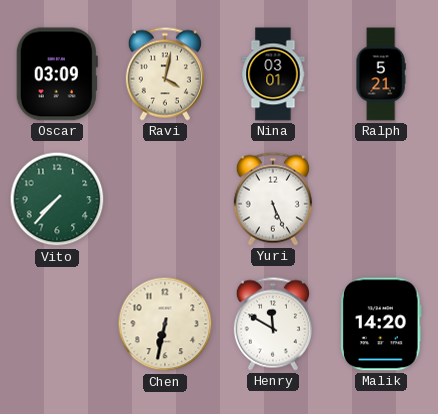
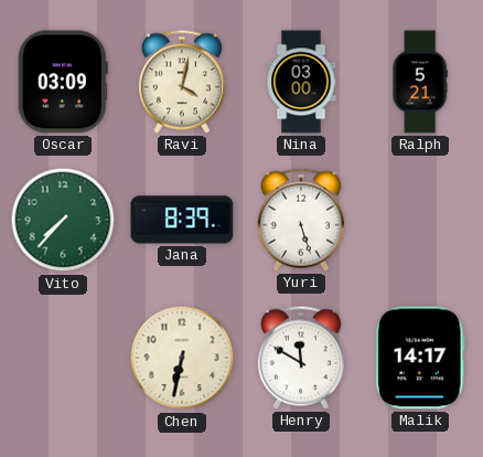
Nina: 03:01 -> 03:00 (301, 82)
Jana: none -> 8:39 (182, 220)
Yuri: 5:26 -> 5:27 (301, 220)
Malik: 14:20 -> 14:17 (421, 358)
